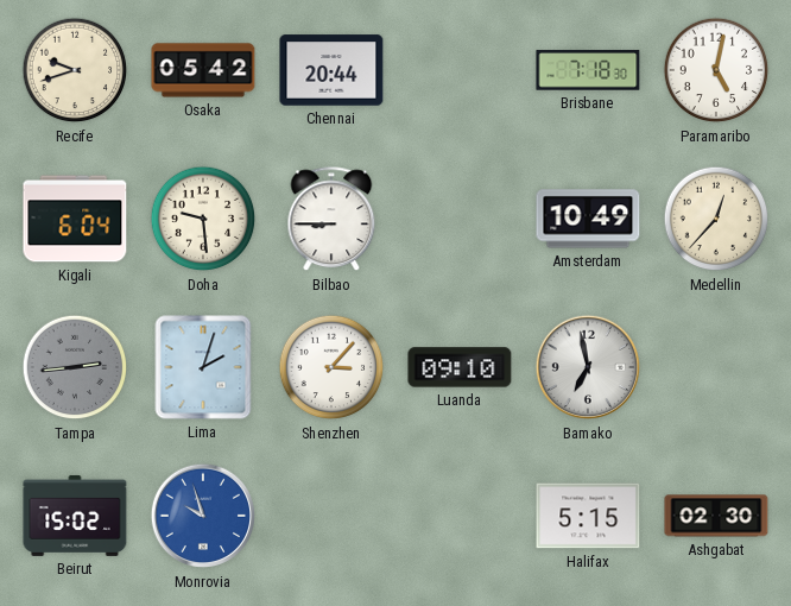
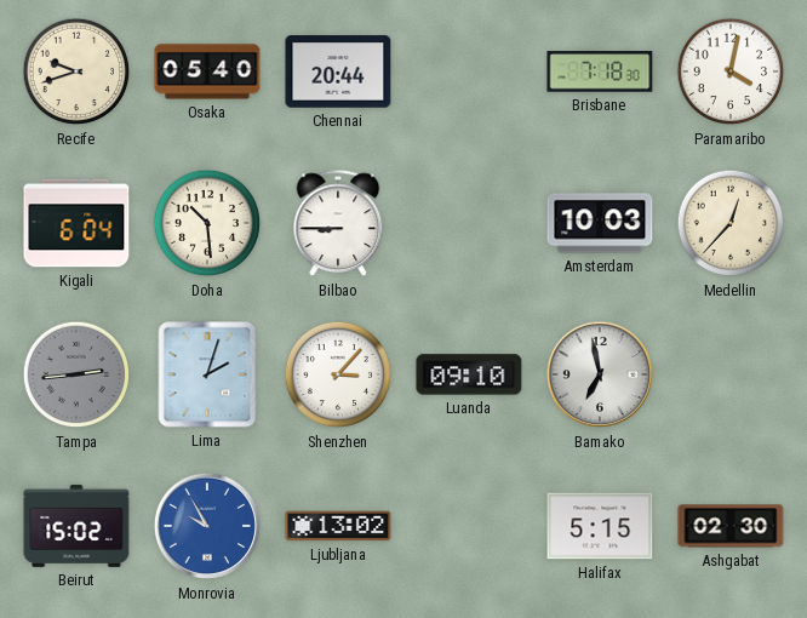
Osaka: 05:42 -> 05:40 (207, 71)
Paramaribo: 5:02 -> 4:02 (731, 71)
Doha: 9:29 -> 10:29 (207, 223)
Amsterdam: 10:49 -> 10:03 (600, 223)
Monrovia: 9:57 -> 9:55 (207, 526)
Ljubljana: none -> 13:02 (338, 526)
